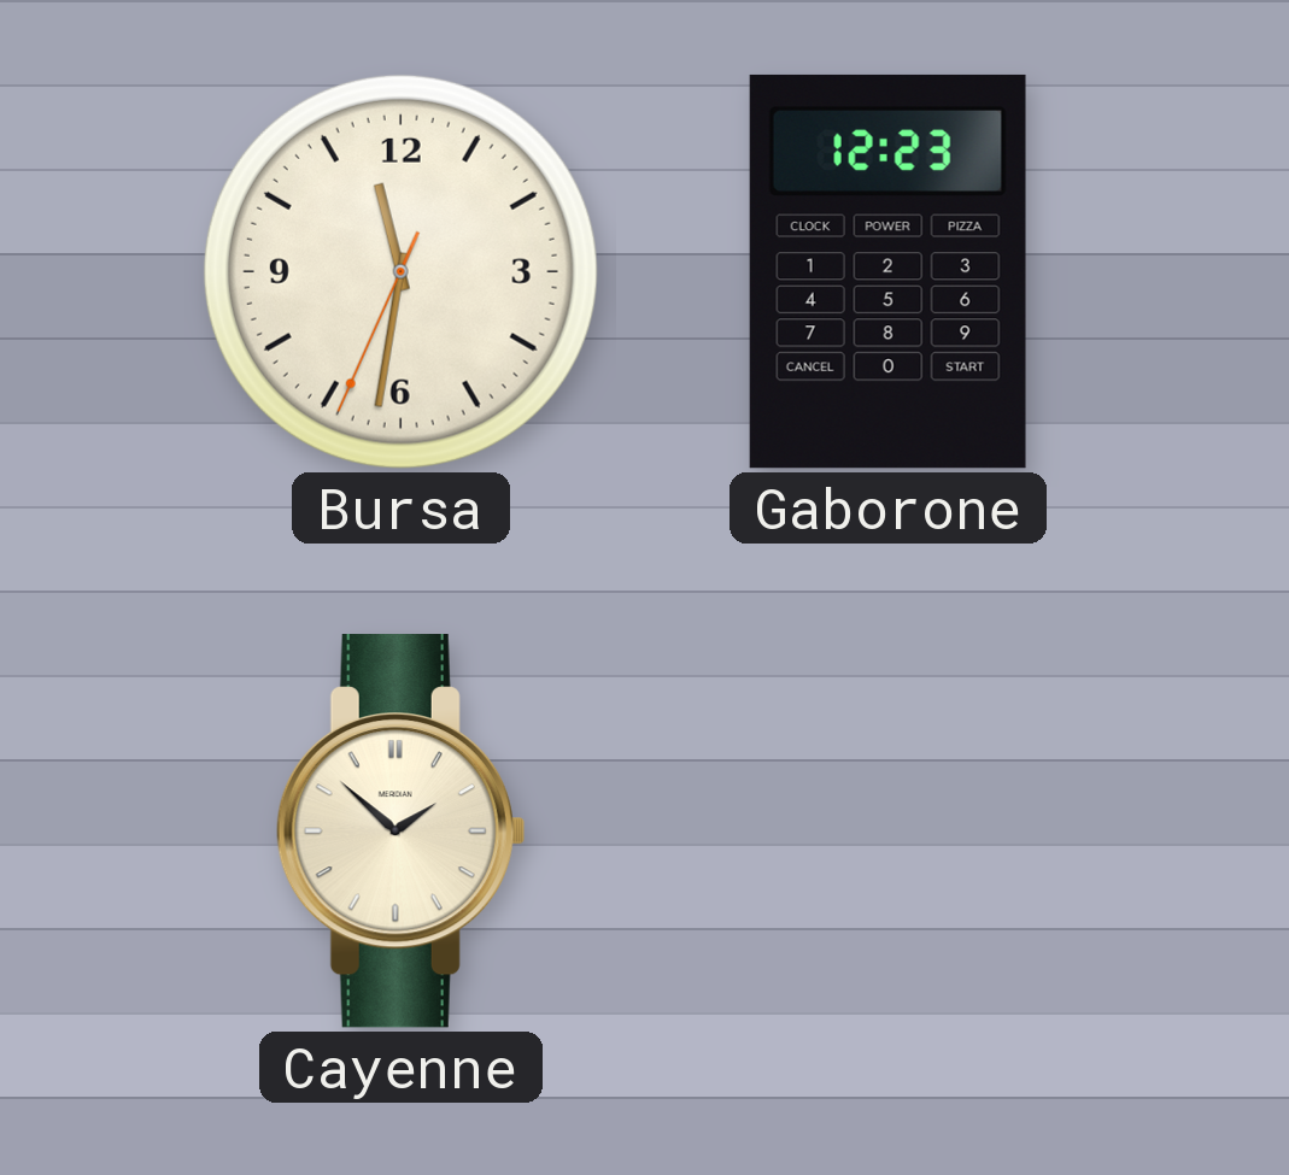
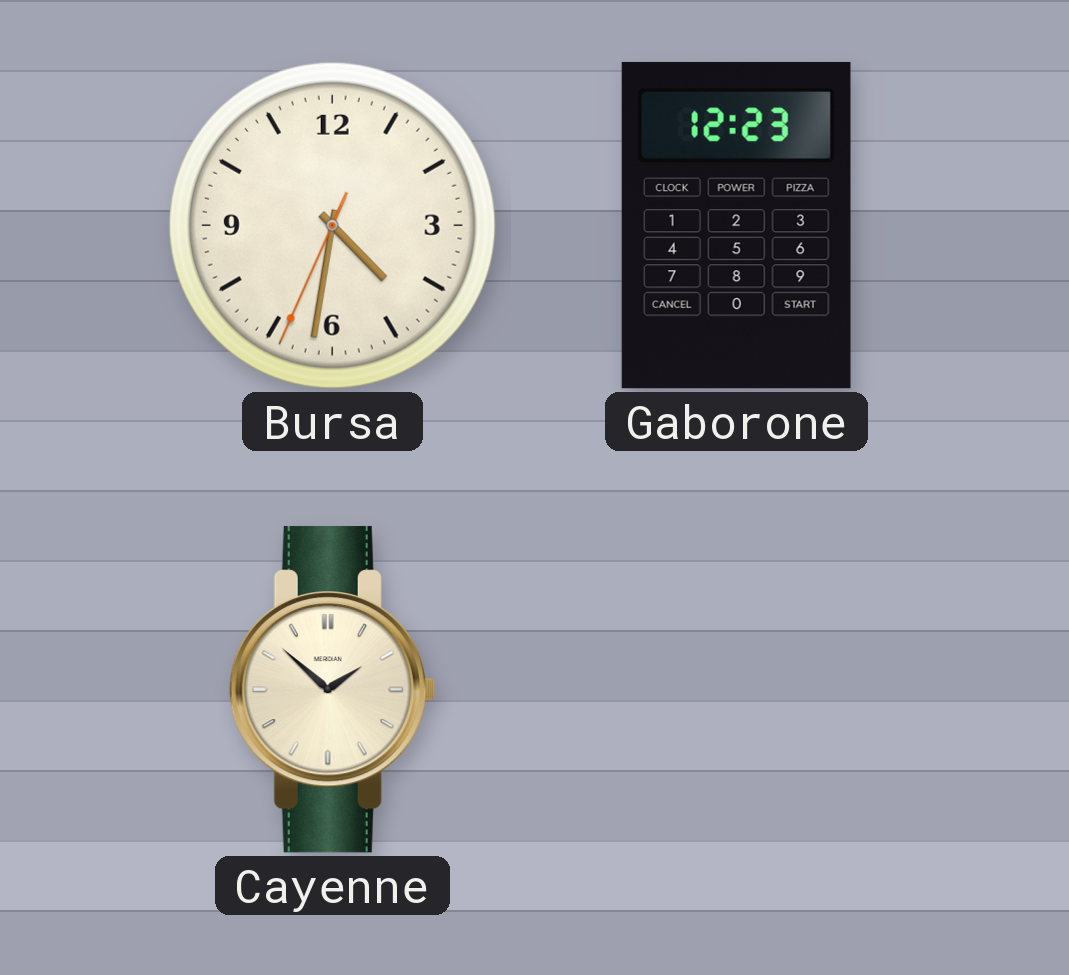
Bursa: 11:31 -> 4:31 (332, 225)
